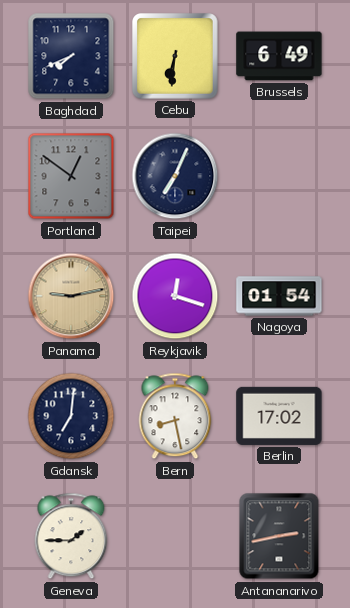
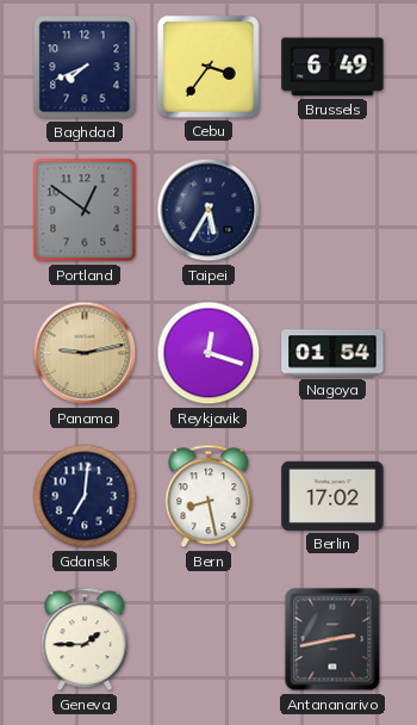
Cebu: 6:31 -> 3:36 (210, 68)
Taipei: 7:04 -> 5:35 (208, 210)
